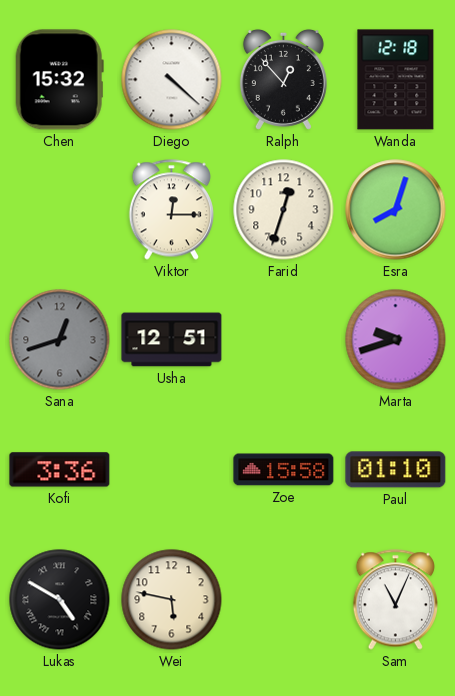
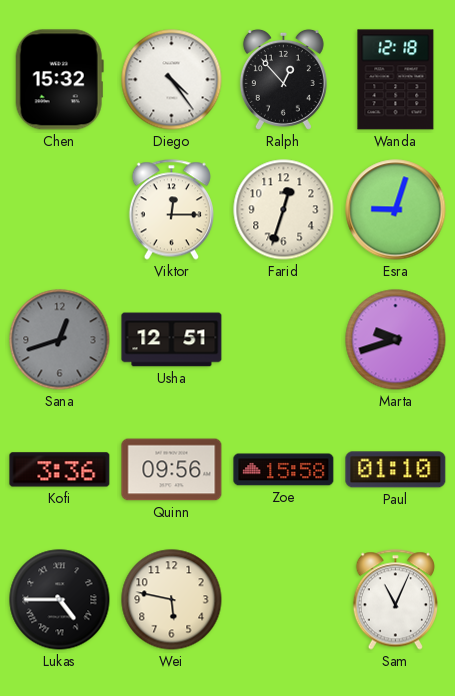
Diego: 4:22 -> 4:24 (172, 80)
Esra: 8:03 -> 9:03 (396, 210)
Quinn: none -> 09:56 (172, 470)
Lukas: 4:50 -> 4:45 (60, 600)
